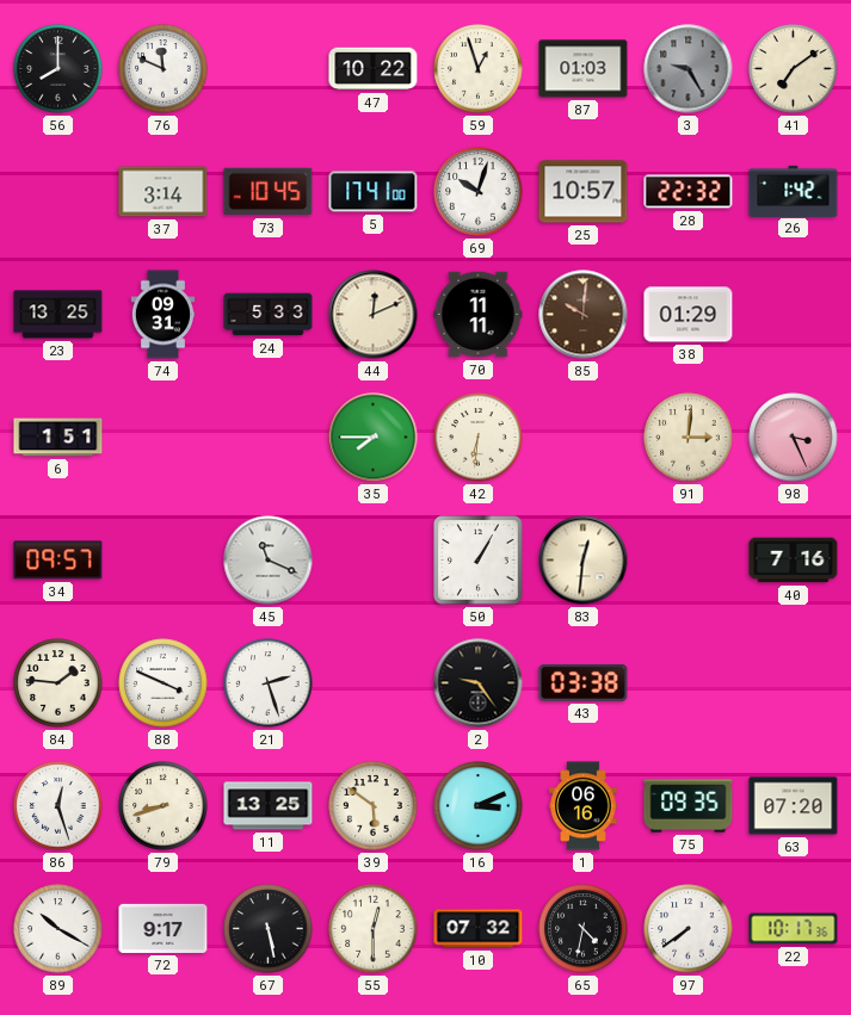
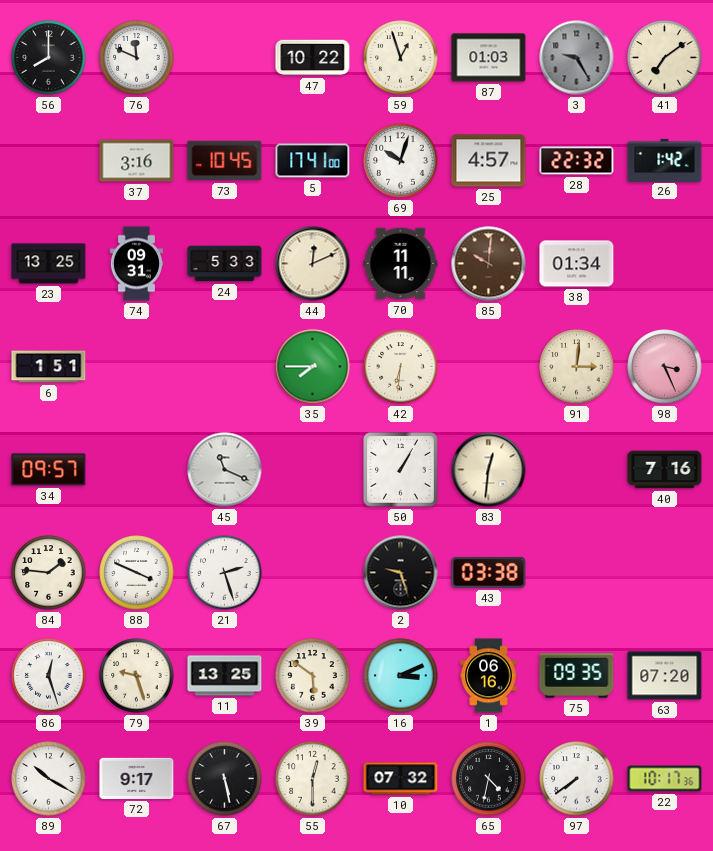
37: 3:14 -> 3:16 (137, 161)
25: 10:57 -> 4:57 (489, 161)
38: 01:29 -> 01:34 (577, 264)
2: 9:24 -> 9:27 (401, 573)
79: 8:42 -> 9:27 (137, 676)
